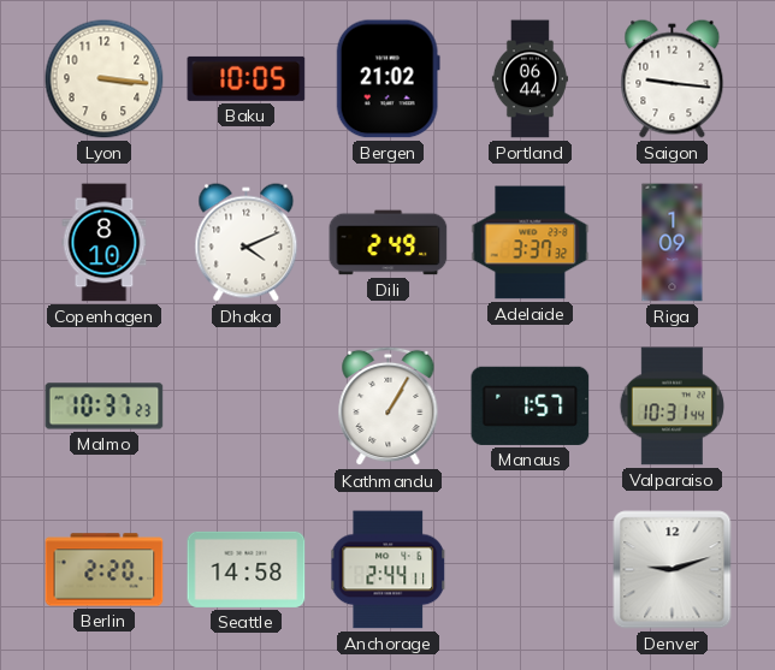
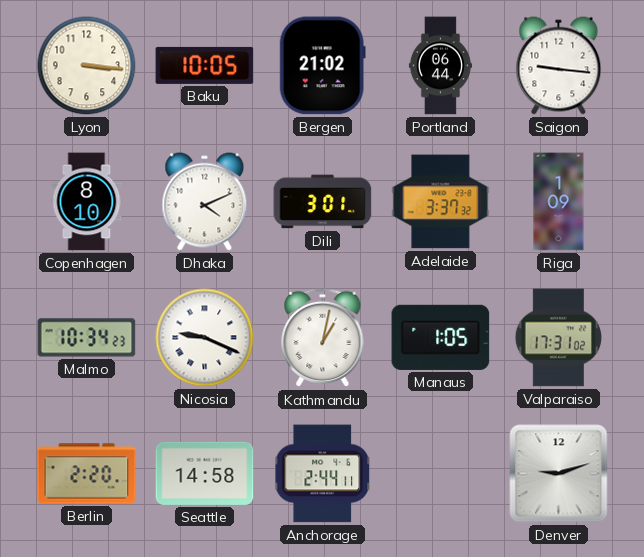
Dili: 2:49 -> 3:01 (323, 202)
Malmo: 10:37 -> 10:34 (87, 338)
Nicosia: none -> 9:19 (205, 338)
Kathmandu: 1:05 -> 1:02 (323, 338)
Manaus: 1:57 -> 1:05 (441, 337)
Valparaiso: 10:31 -> 17:31 (558, 338)
